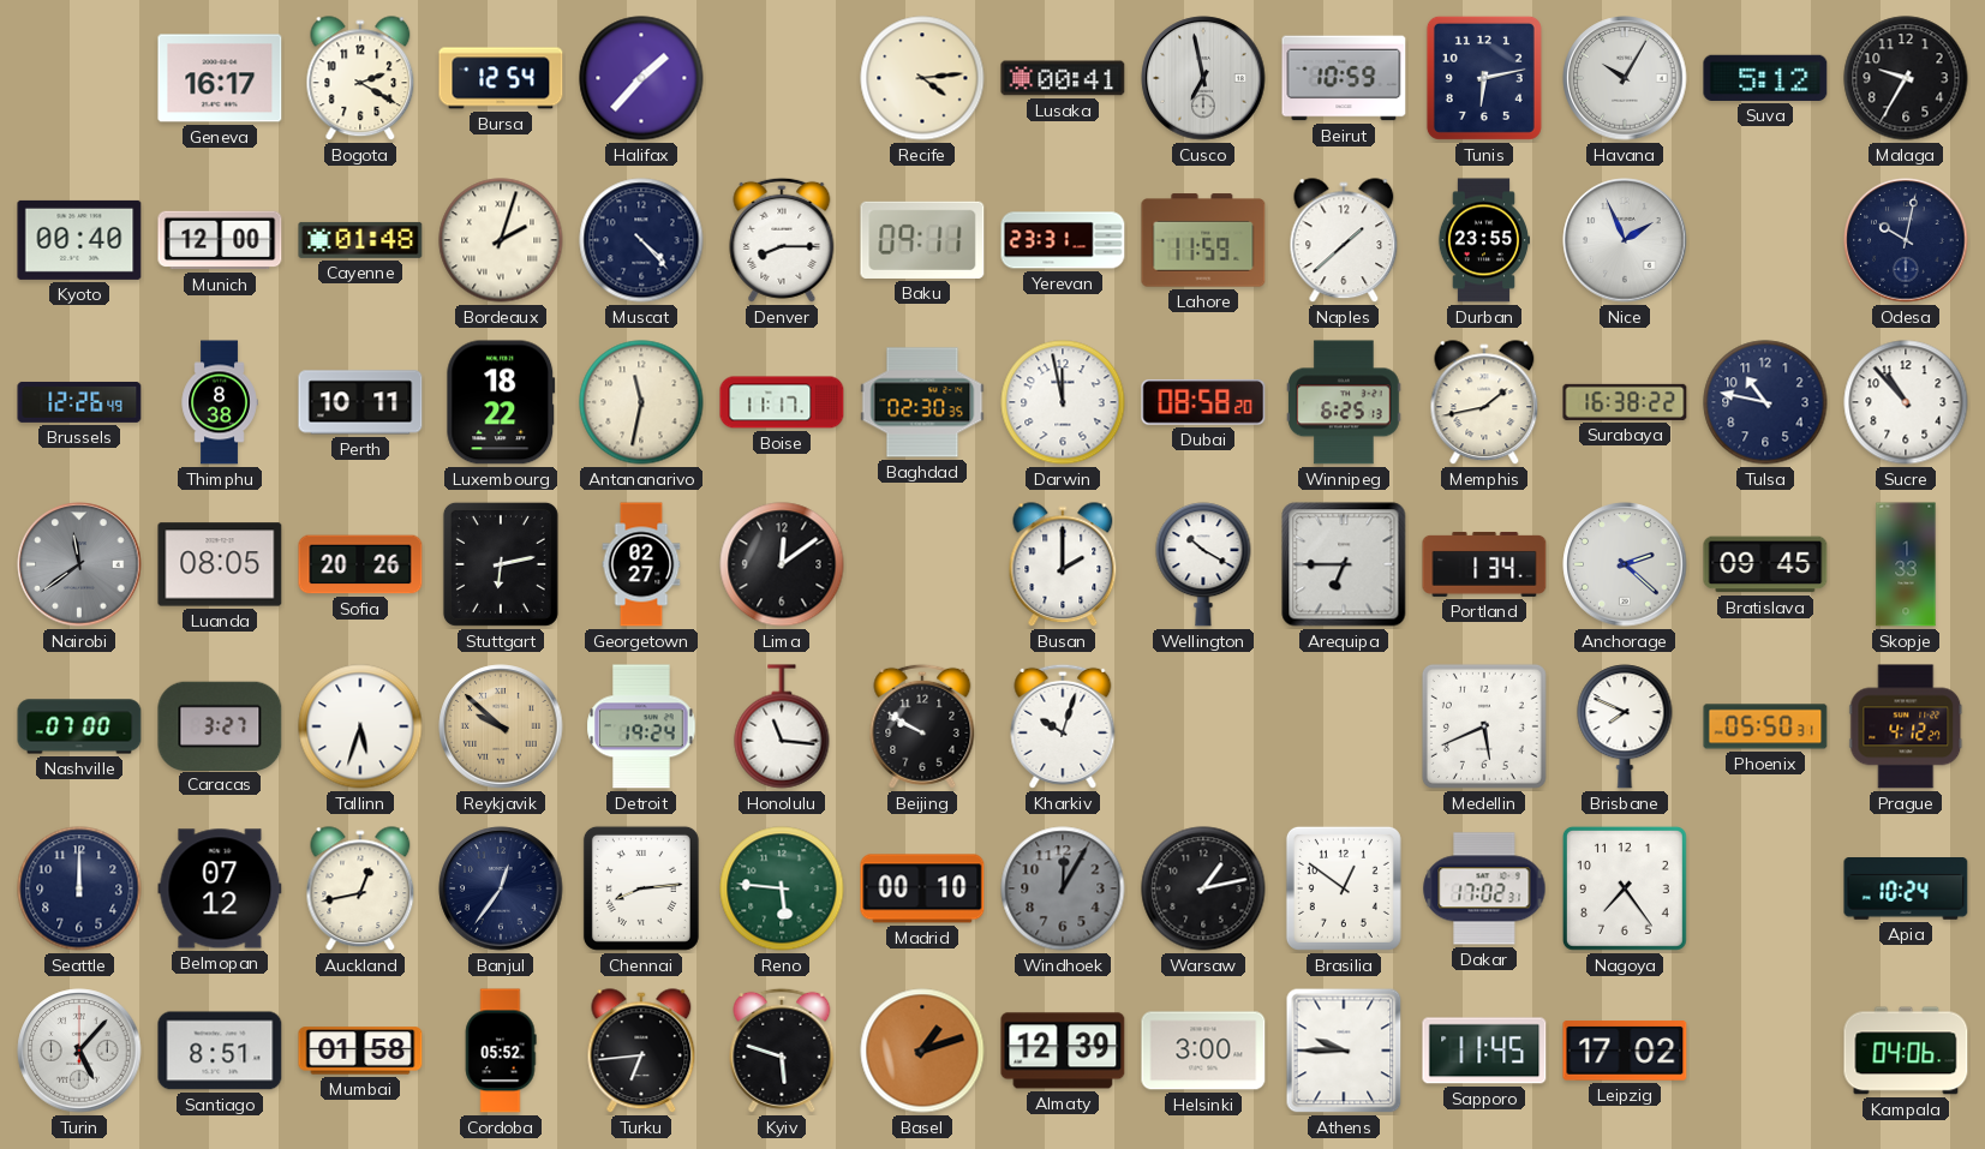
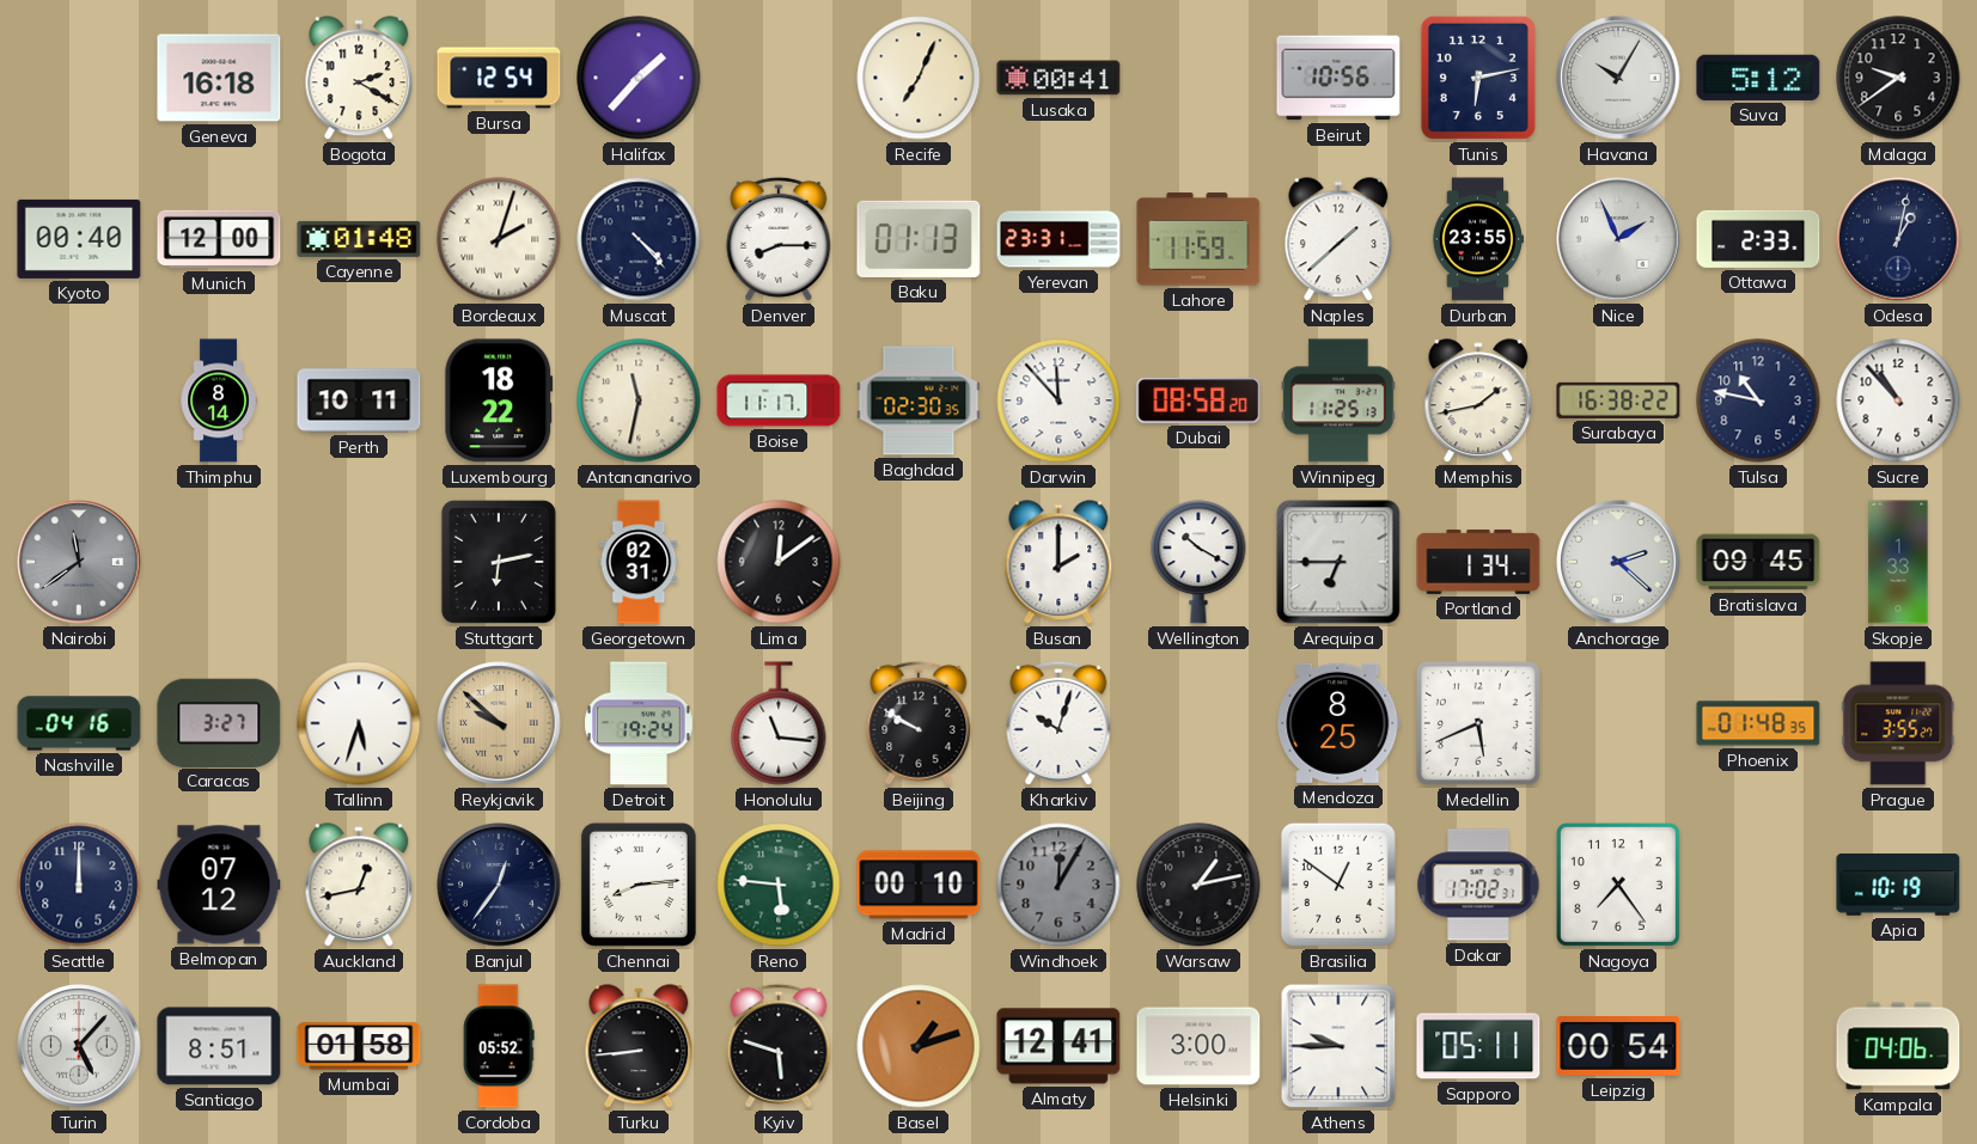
Geneva: 16:17 -> 16:18 (219, 78)
Recife: 4:14 -> 7:04 (919, 78)
Cusco: 6:58 -> none (1203, 78)
Beirut: 10:59 -> 10:56 (1338, 78)
Malaga: 9:35 -> 9:39 (1898, 78)
Baku: 09:11 -> 01:13 (919, 239)
Ottawa: none -> 2:33 (1758, 239)
Odesa: 10:02 -> 1:02 (1898, 239)
Brussels: 12:26 -> none (79, 402)
Thimphu: 8:38 -> 8:14 (219, 400)
Darwin: 11:58 -> 11:53 (1058, 400)
Winnipeg: 6:25 -> 11:25 (1338, 400)
Luanda: 08:05 -> none (220, 564)
Sofia: 20:26 -> none (360, 564)
Georgetown: 02:27 -> 02:31 (639, 562)
Nashville: 07:00 -> 04:16 (79, 723)
Mendoza: none -> 8:25 (1338, 723)
Brisbane: 7:49 -> none (1625, 726)
Phoenix: 05:50 -> 01:48 (1758, 723)
Prague: 4:12 -> 3:55 (1898, 723)
Apia: 10:24 -> 10:19 (1898, 886)
Turku: 6:44 -> 8:44 (639, 1047)
Almaty: 12:39 -> 12:41 (1058, 1046)
Sapporo: 11:45 -> 05:11 (1478, 1046)
Leipzig: 17:02 -> 00:54 (1618, 1046)
